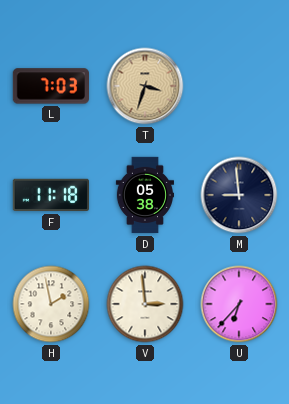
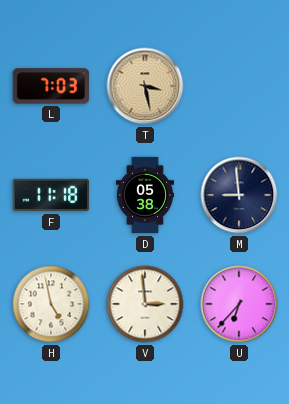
T: 3:33 -> 3:28 (145, 86)
H: 1:58 -> 4:58 (51, 304)
